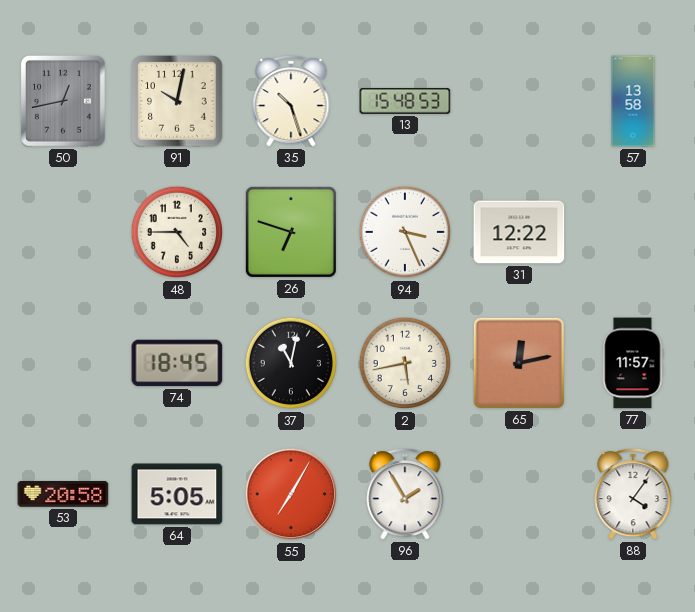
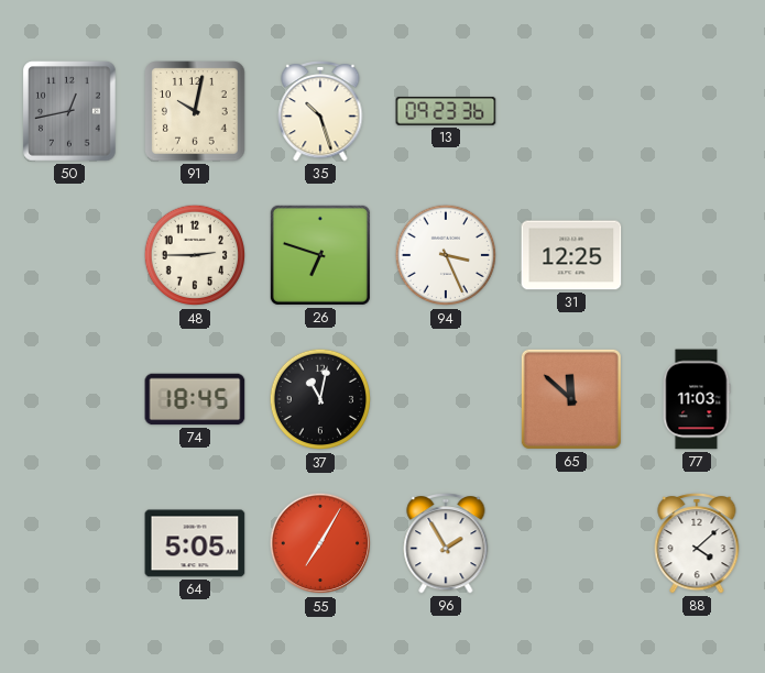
13: 15:48 -> 09:23 (446, 111)
57: 13:58 -> none (633, 101)
48: 4:45 -> 2:45 (195, 255)
31: 12:22 -> 12:25 (571, 255)
2: 5:43 -> none (405, 363)
65: 12:13 -> 11:52 (571, 399)
77: 11:57 -> 11:03 (697, 399)
53: 20:58 -> none (63, 494)
88: 4:06 -> 4:08 (697, 543)
